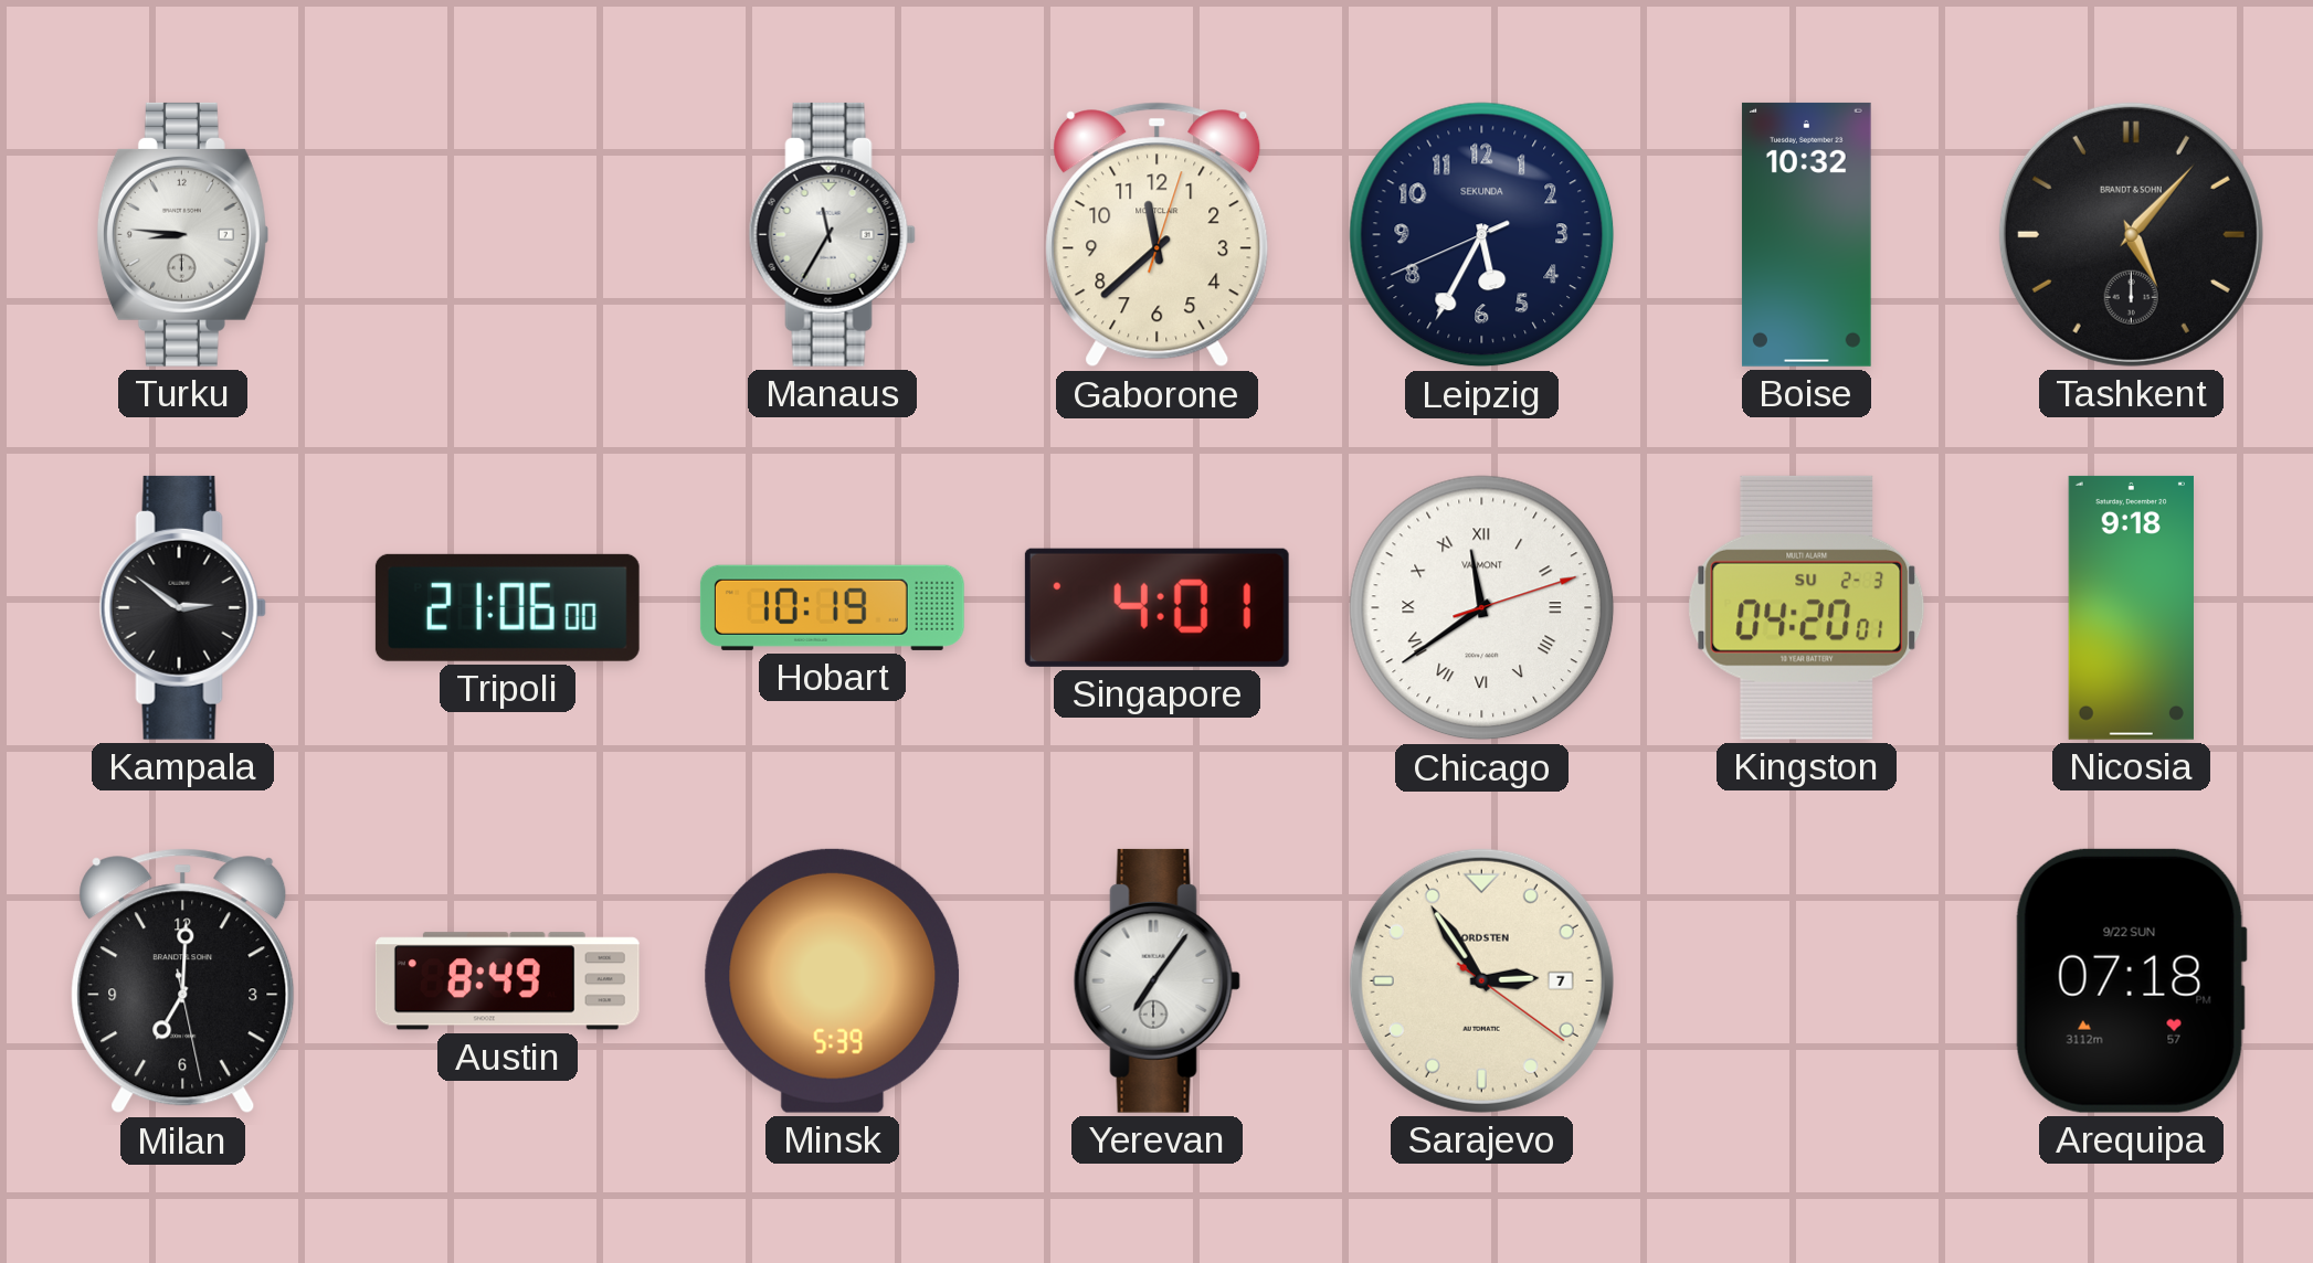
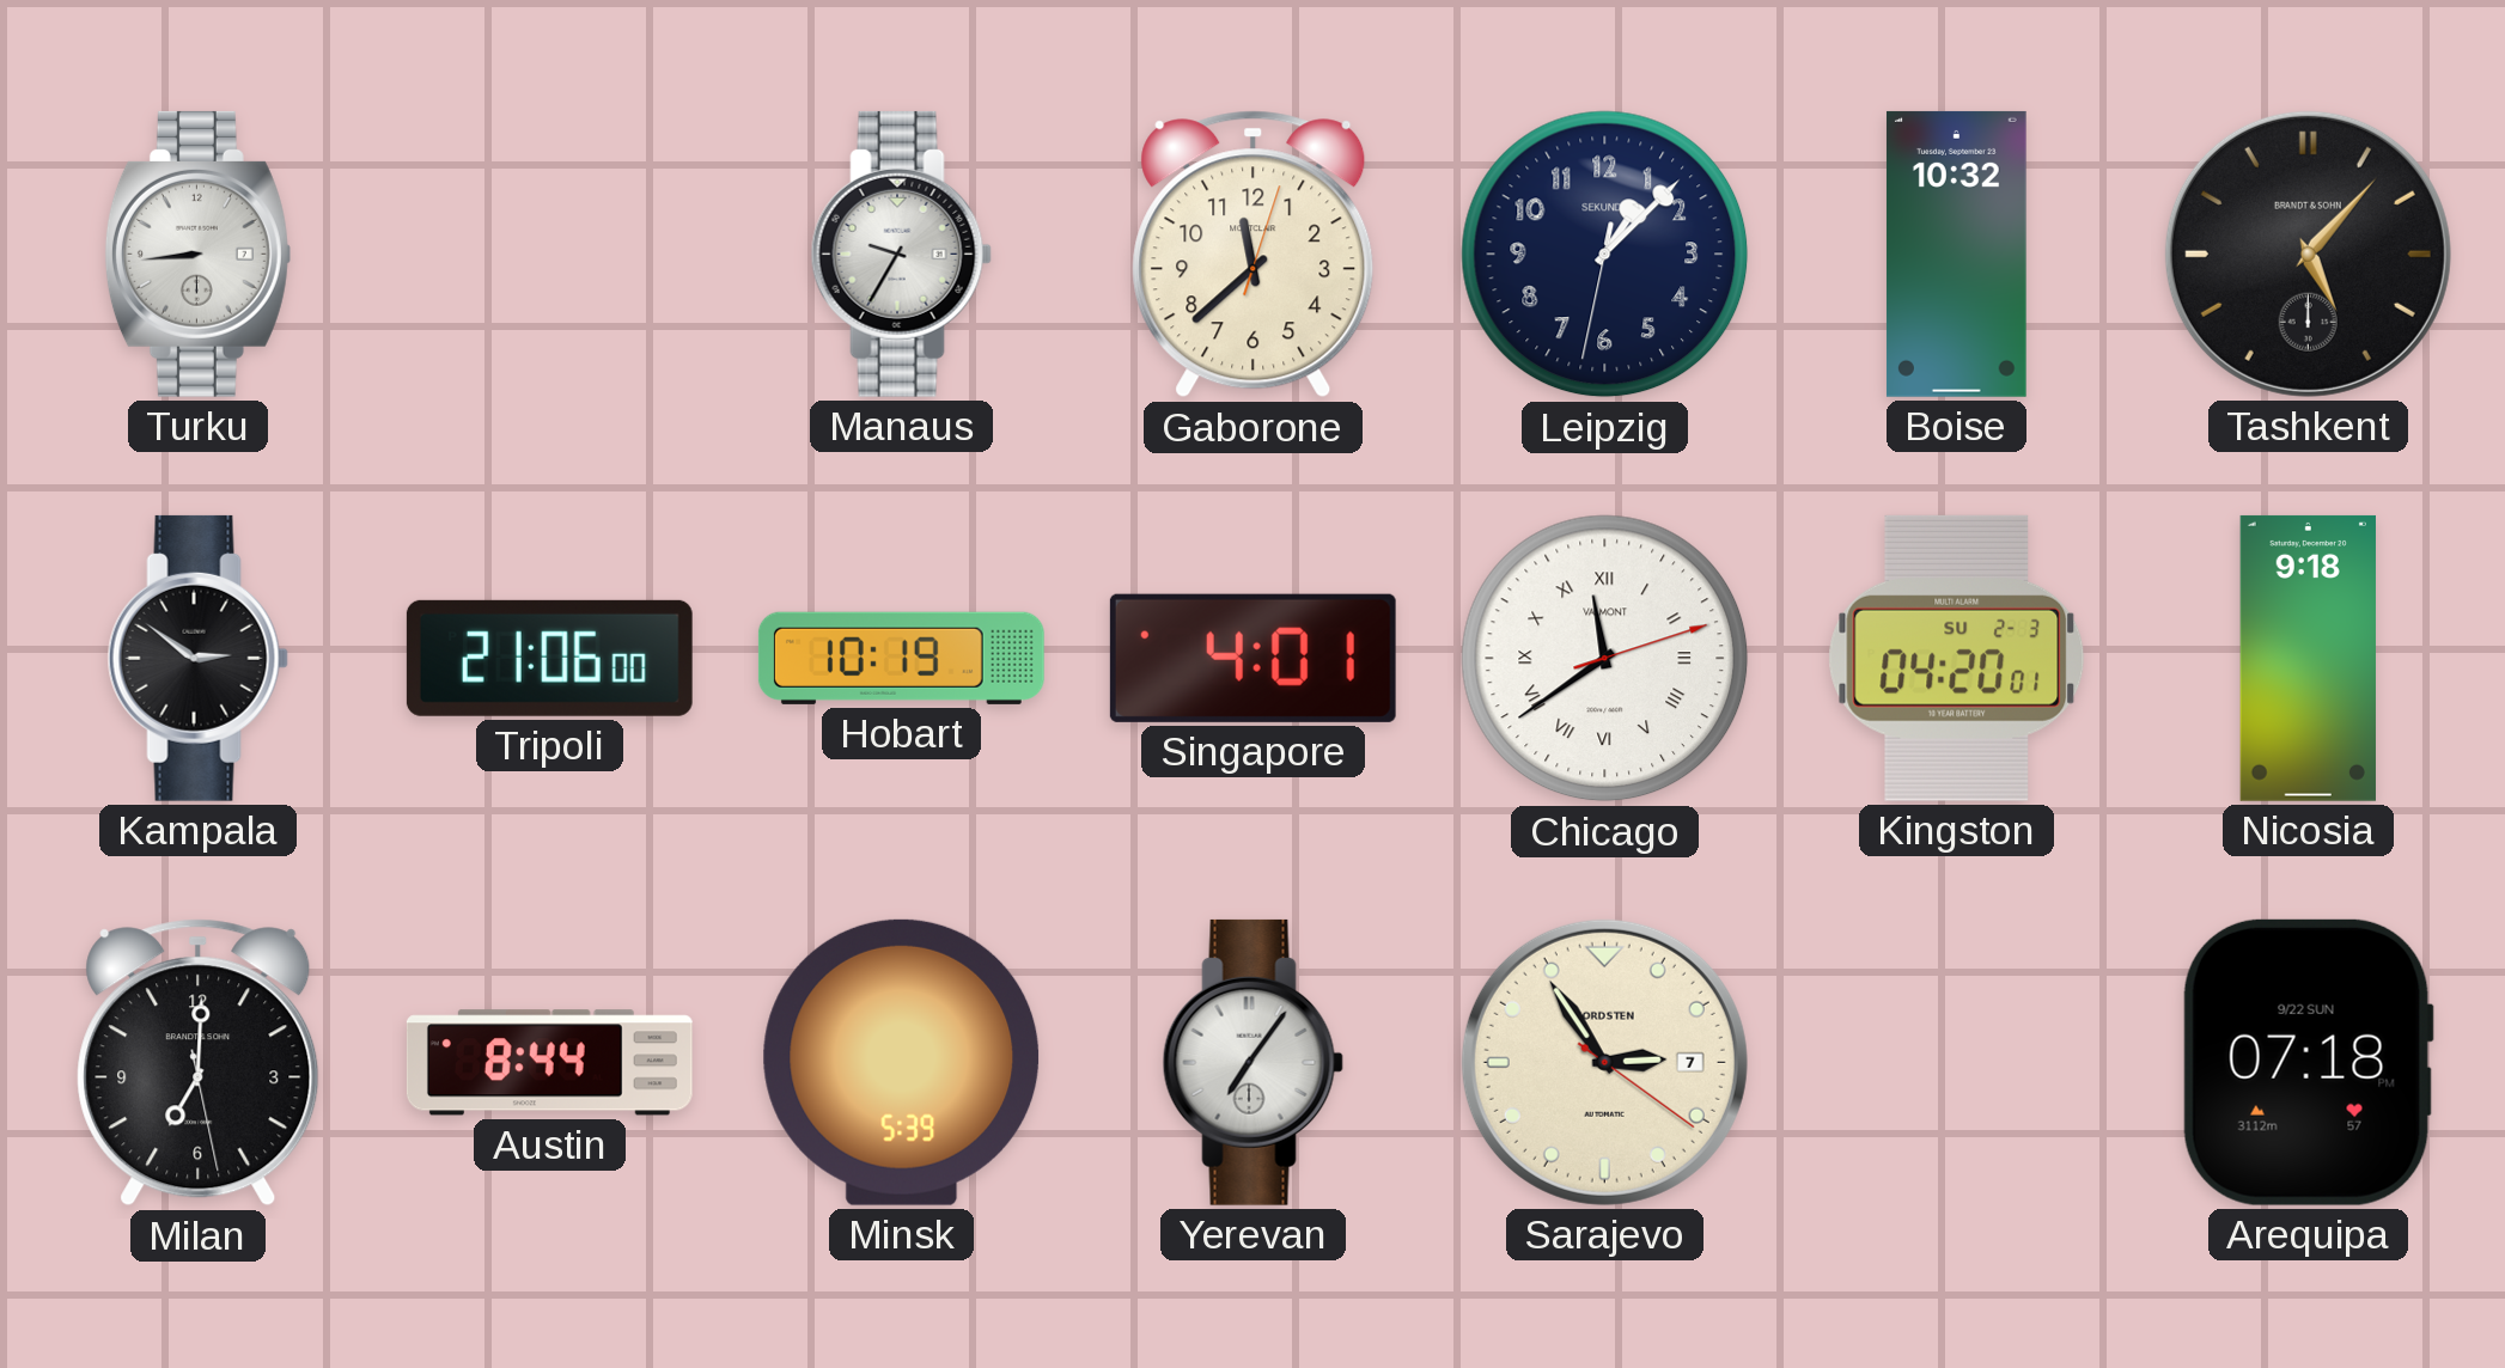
Turku: 8:46 -> 8:44 (197, 254)
Manaus: 11:35 -> 9:35 (901, 254)
Leipzig: 5:34 -> 1:07 (1605, 255)
Austin: 8:49 -> 8:44 (549, 1063)
